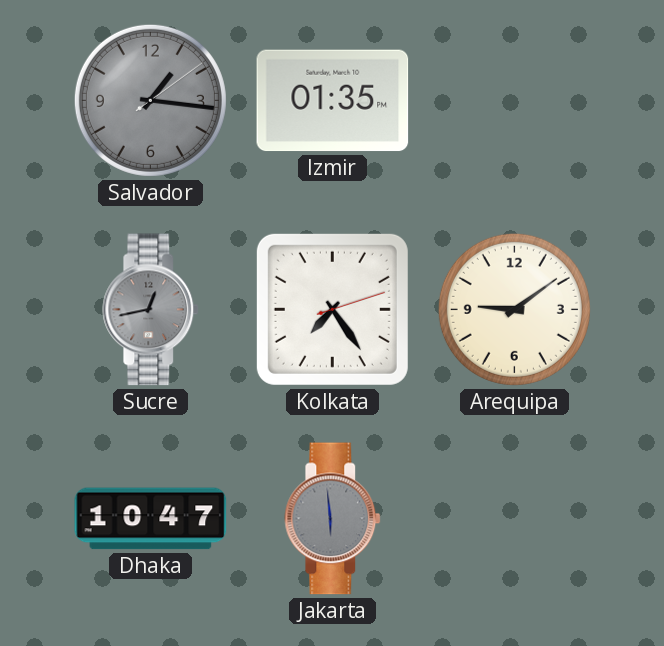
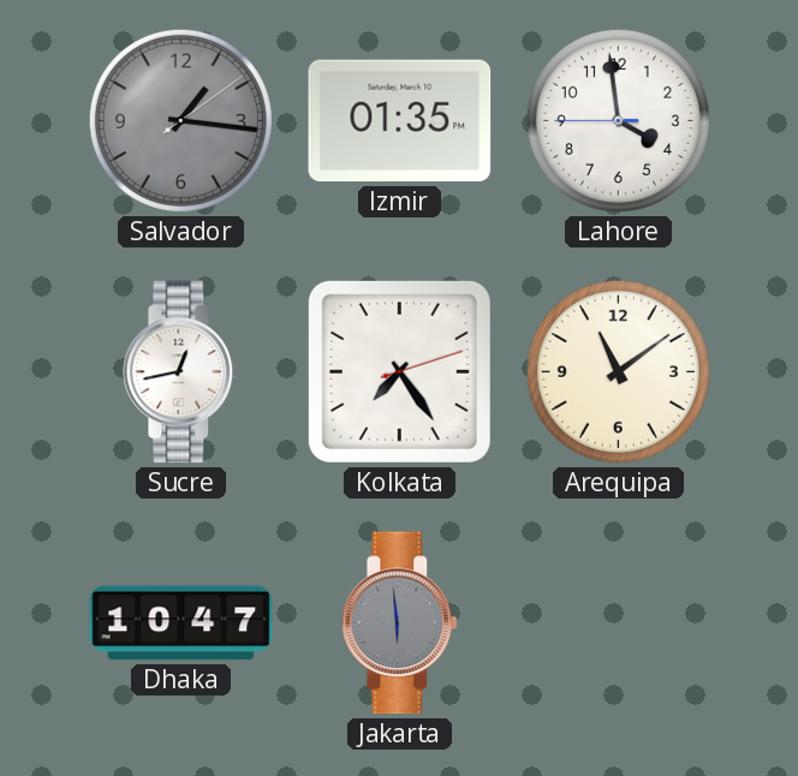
Lahore: none -> 3:58 (618, 120)
Sucre dial: grey -> white (181, 372)
Arequipa: 9:09 -> 11:09 (618, 371)
